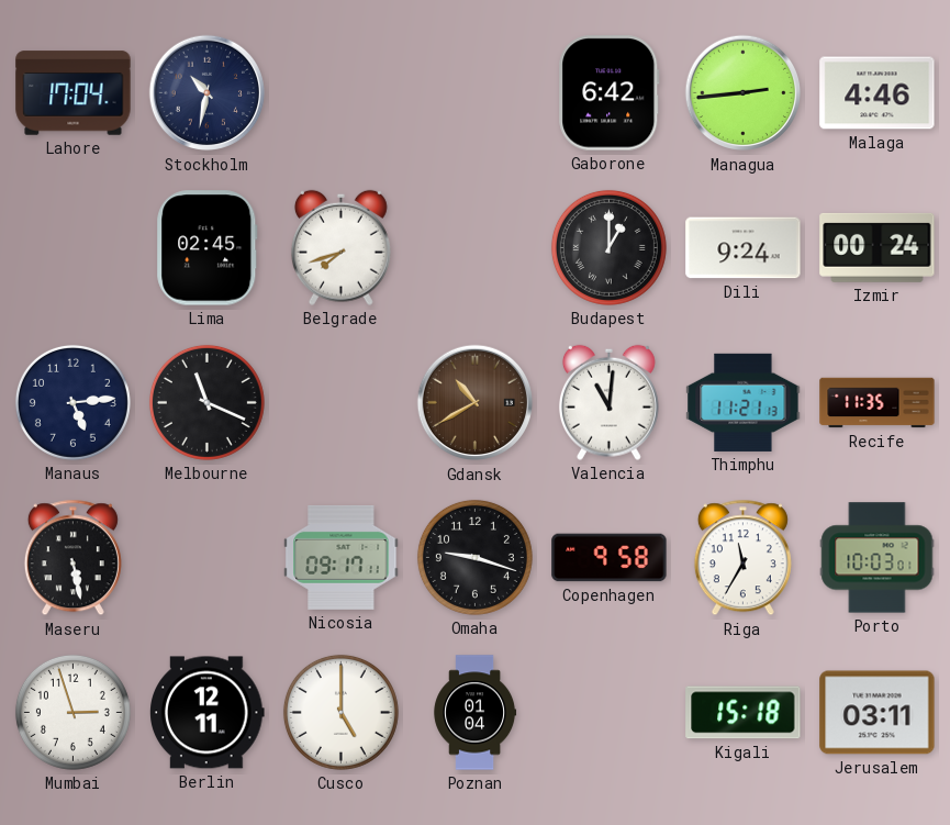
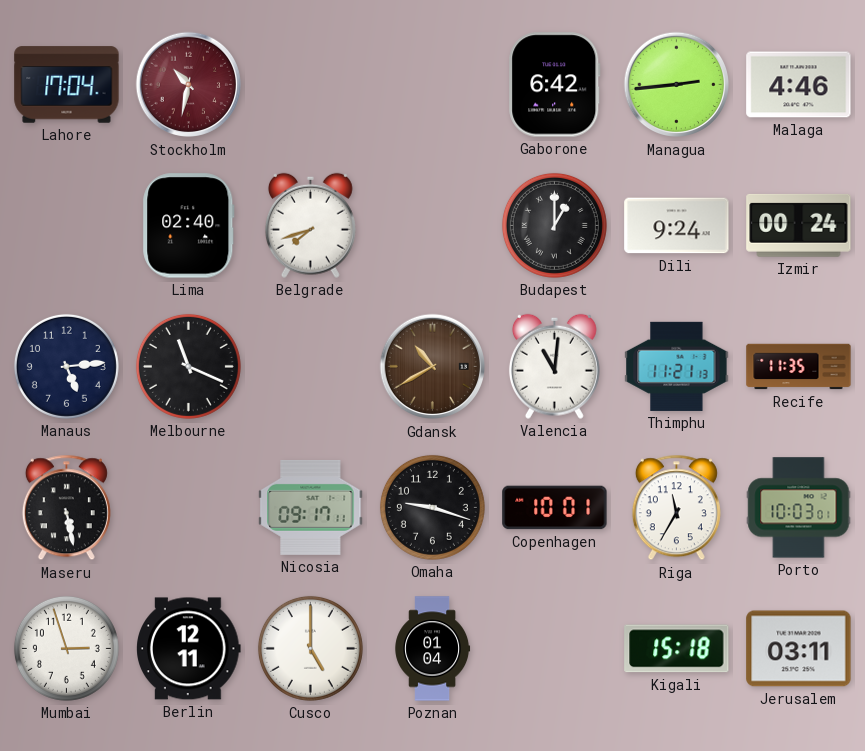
Stockholm dial: navy -> burgundy (189, 85)
Lima: 02:45 -> 02:40 (189, 226)
Copenhagen: 9:58 -> 10:01 (555, 508)
